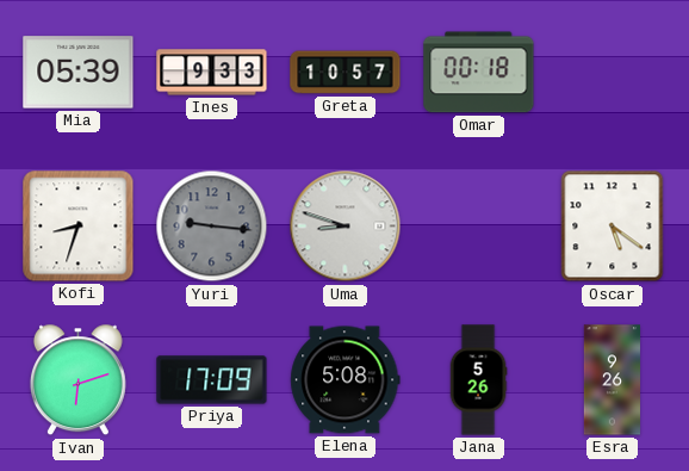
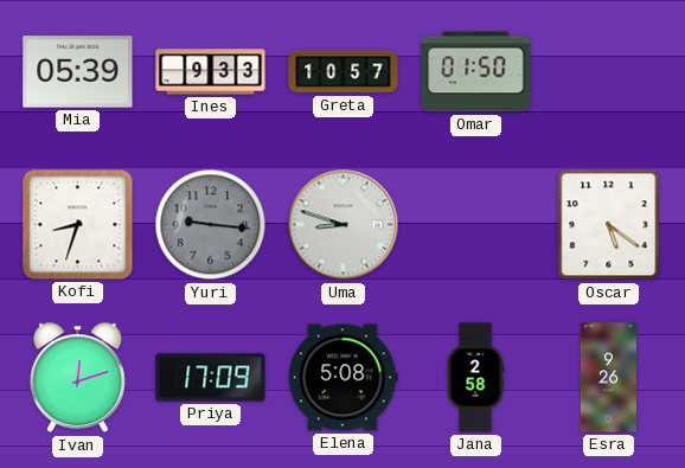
Omar: 00:18 -> 01:50 (476, 72)
Ivan: 6:12 -> 12:12 (77, 378)
Jana: 5:26 -> 2:58 (475, 378)
